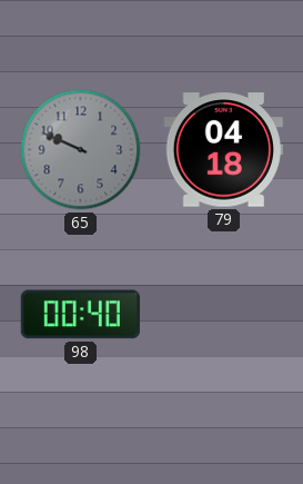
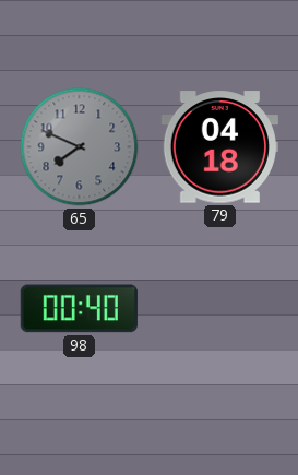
65: 9:49 -> 7:49 (80, 147)
